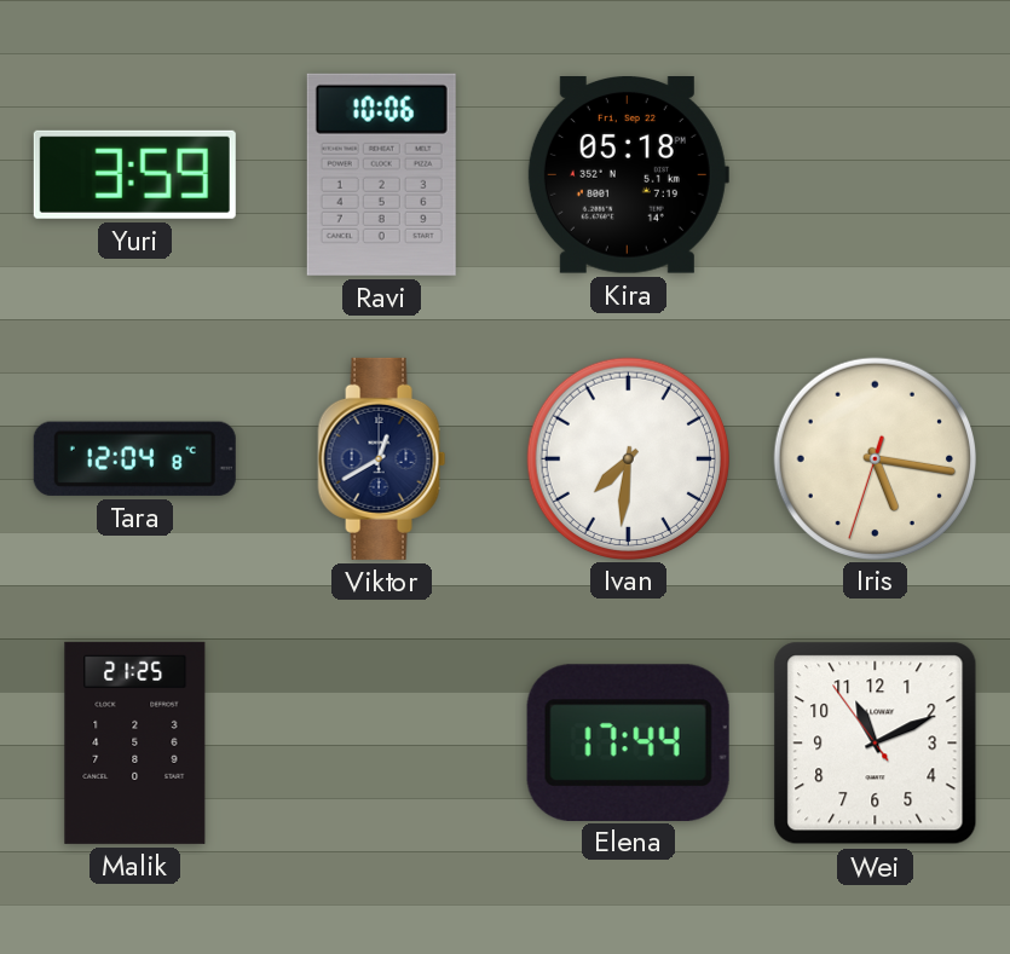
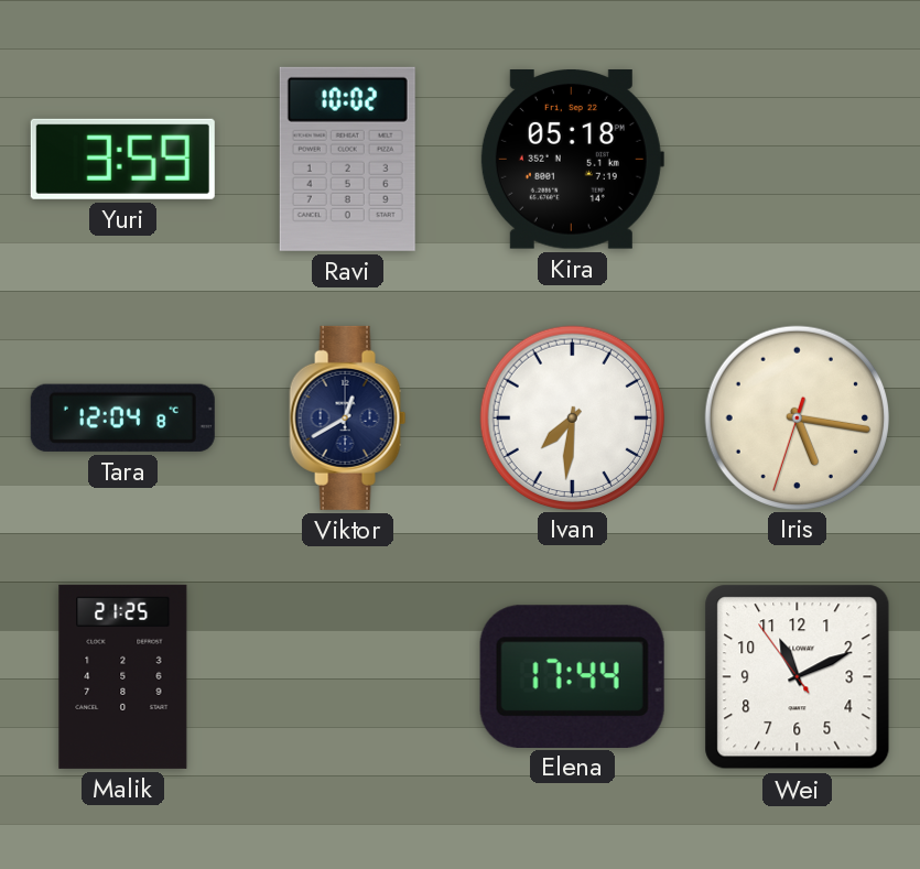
Ravi: 10:06 -> 10:02 (347, 159)
